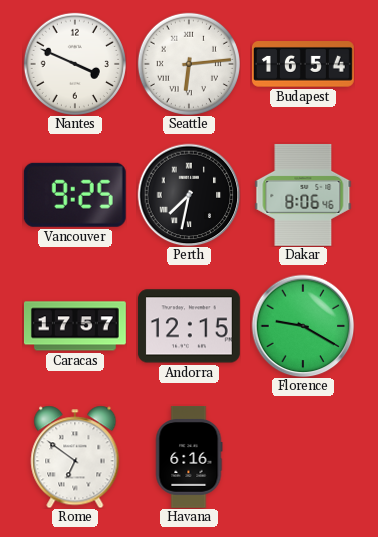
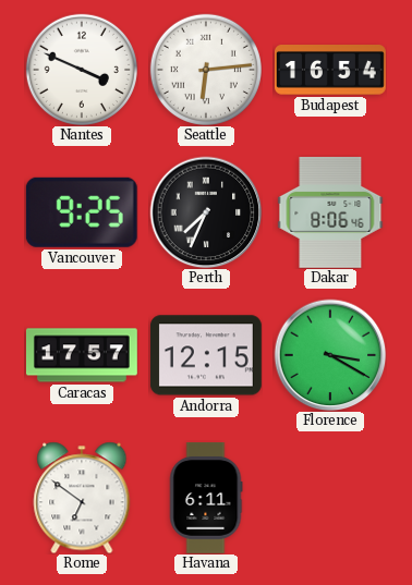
Perth: 7:32 -> 7:34 (206, 212)
Florence: 9:20 -> 3:20 (330, 355)
Havana: 6:16 -> 6:11 (206, 499)
